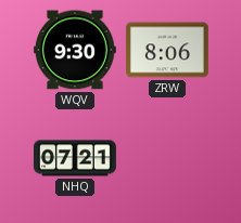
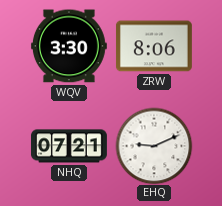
WQV: 9:30 -> 3:30 (69, 46)
EHQ: none -> 9:11 (154, 146)
